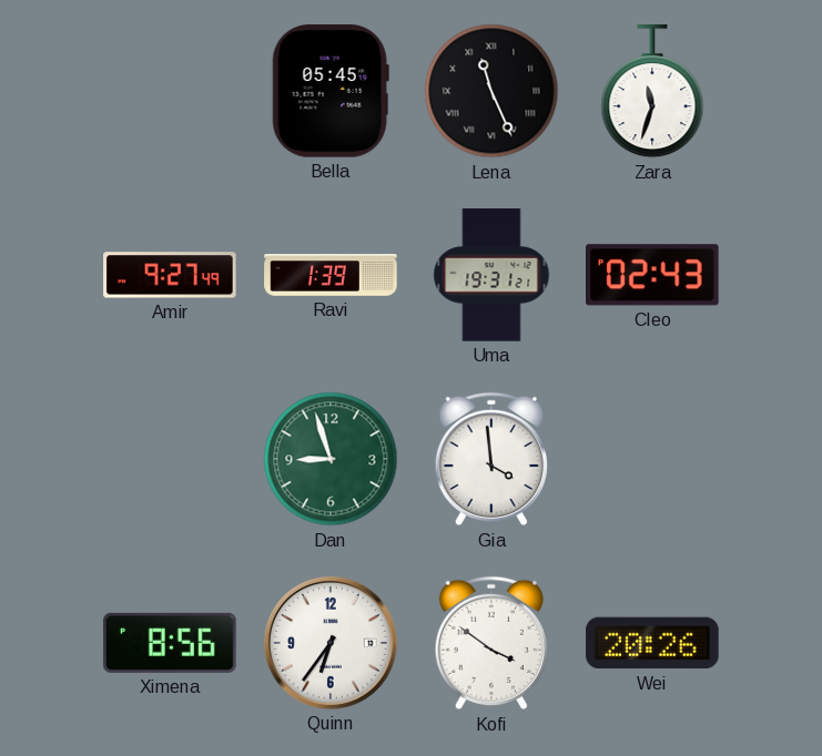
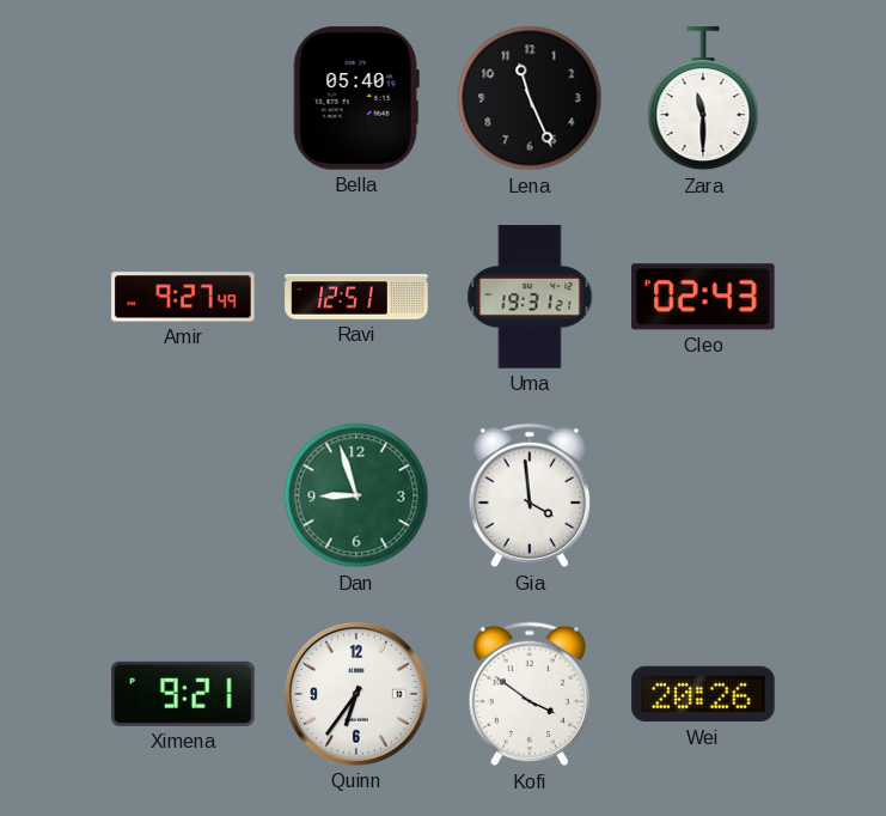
Bella: 05:45 -> 05:40 (356, 98)
Lena numerals: Roman -> Arabic (530, 98)
Zara: 11:33 -> 11:30 (703, 99)
Ravi: 1:39 -> 12:51 (356, 297)
Ximena: 8:56 -> 9:21 (183, 694)
